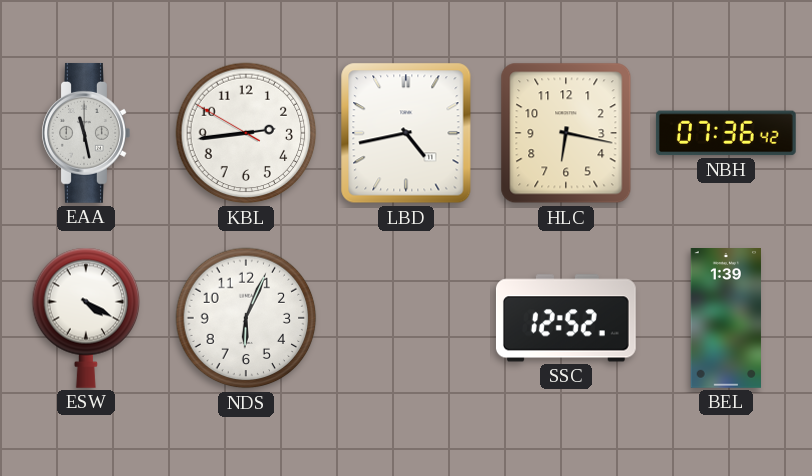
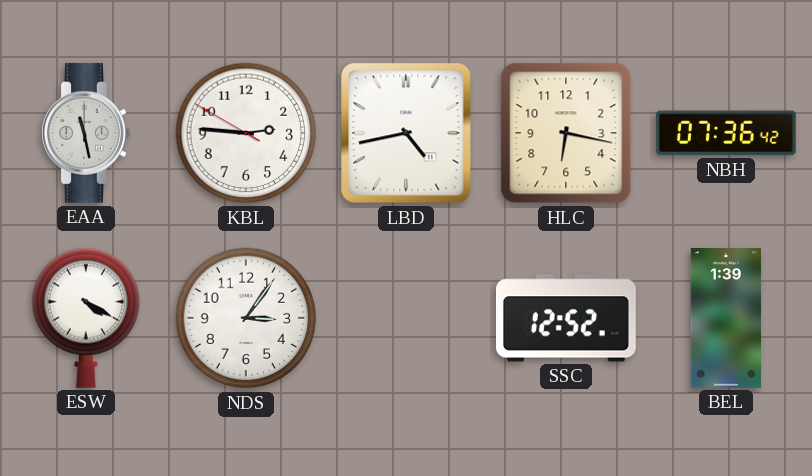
KBL: 2:43 -> 2:45 (246, 133)
NDS: 6:04 -> 3:06 (246, 318)
